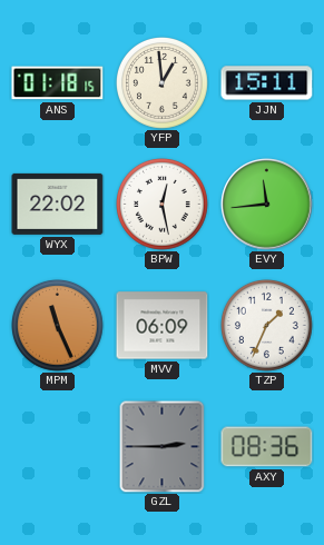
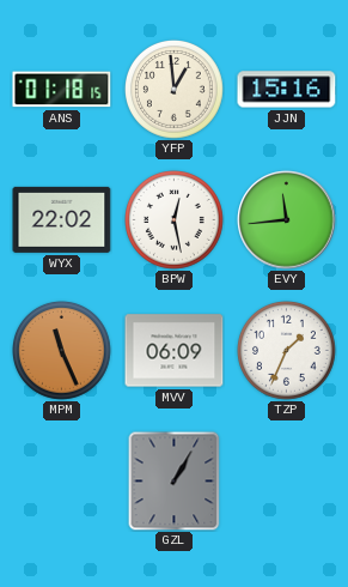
JJN: 15:11 -> 15:16 (287, 90)
GZL: 2:45 -> 1:05 (175, 480)
AXY: 08:36 -> none (267, 447)
